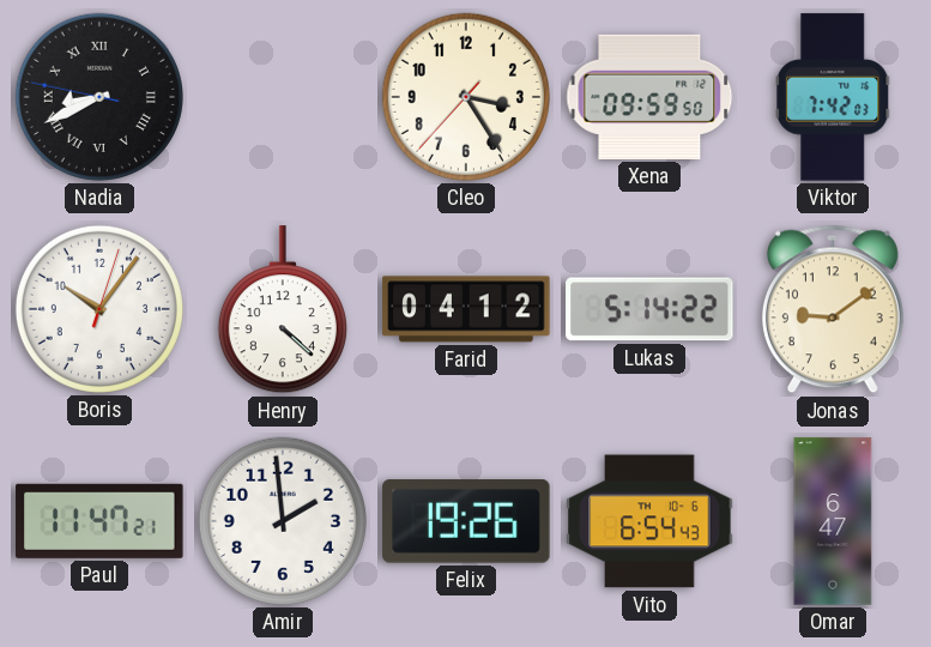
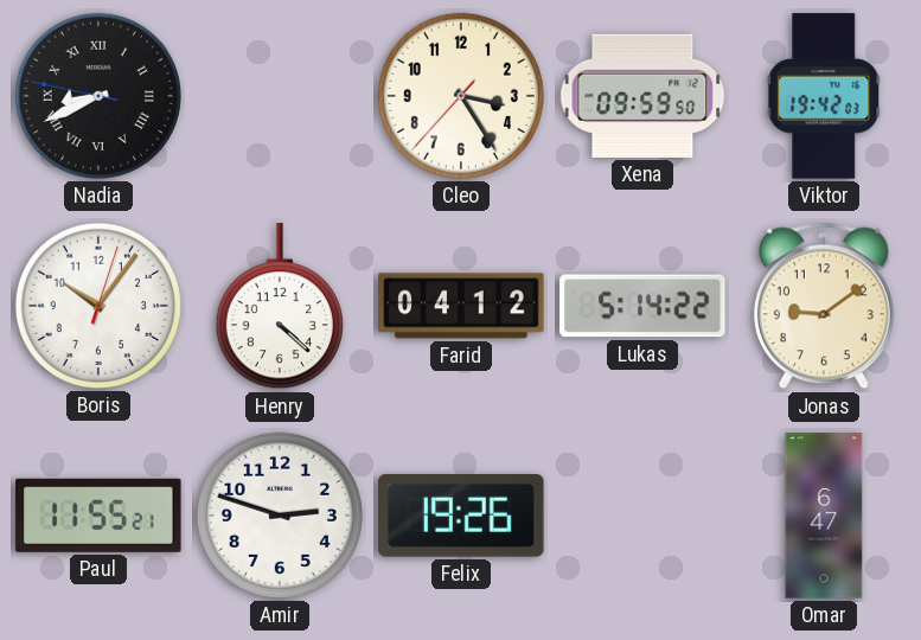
Viktor: 7:42 -> 19:42 (824, 96)
Paul: 11:47 -> 11:55 (98, 516)
Amir: 1:59 -> 2:48 (280, 516)
Vito: 6:54 -> none (649, 521)
